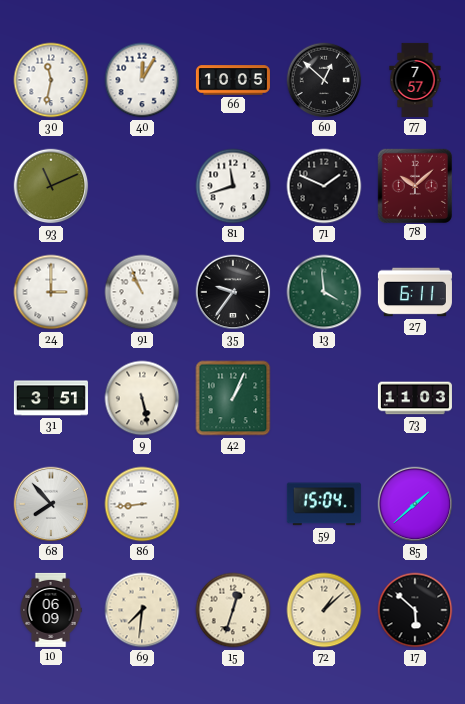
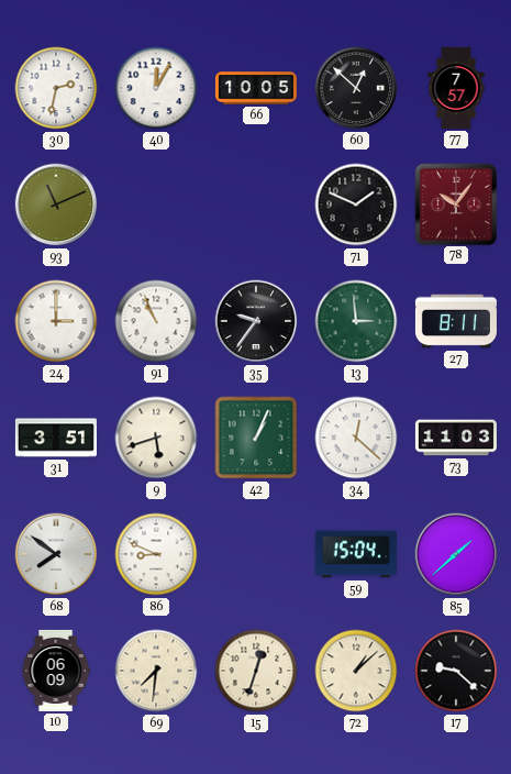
30: 11:32 -> 2:32 (56, 88)
81: 11:42 -> none (233, 186)
78: 10:08 -> 10:06 (455, 203)
13: 3:59 -> 2:59 (356, 321)
27: 6:11 -> 8:11 (456, 321)
9: 5:28 -> 5:42 (156, 438)
34: none -> 12:22 (356, 438)
68: 7:53 -> 7:51 (56, 554)
86: 8:44 -> 8:49 (156, 554)
17: 5:52 -> 9:22 (456, 671)
